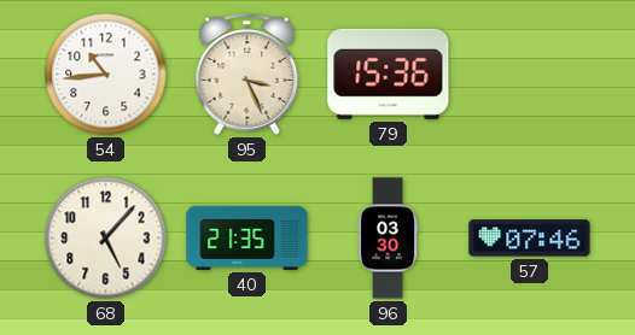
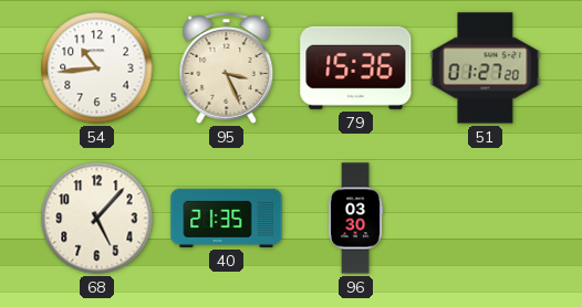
51: none -> 01:27 (486, 68)
57: 07:46 -> none (530, 239)
